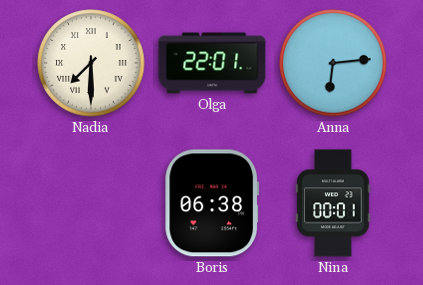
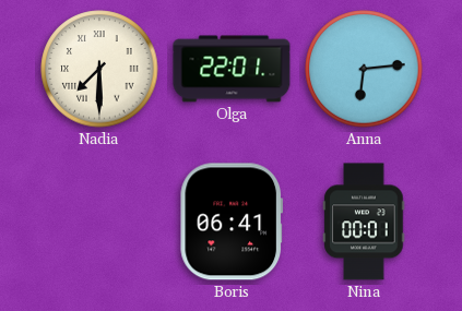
Boris: 06:38 -> 06:41 (232, 222)
